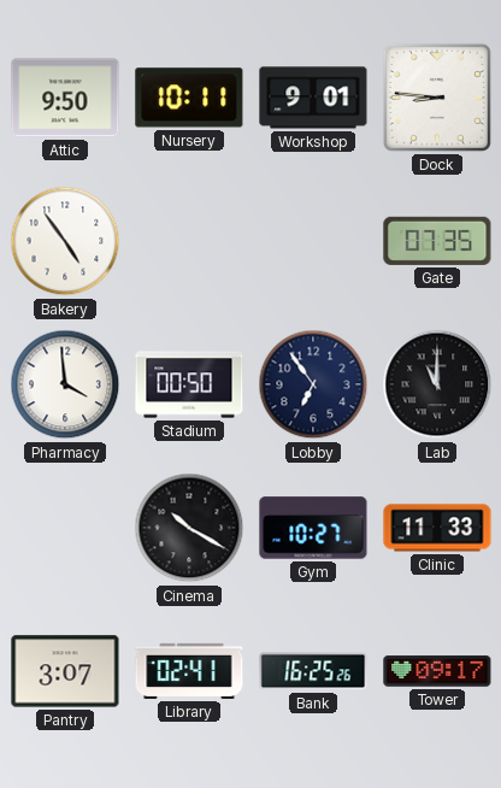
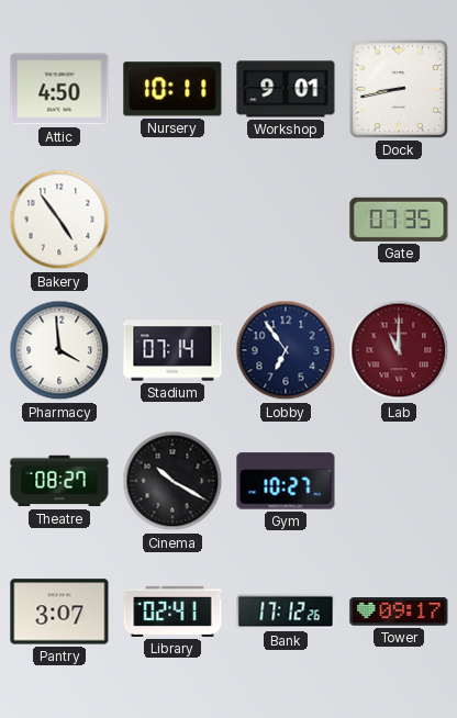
Attic: 9:50 -> 4:50 (59, 89)
Dock: 8:46 -> 8:43 (399, 89)
Stadium: 00:50 -> 07:14 (172, 350)
Lab dial: black -> burgundy (399, 350)
Theatre: none -> 08:27 (59, 481)
Clinic: 11:33 -> none (437, 528)
Bank: 16:25 -> 17:12 (286, 612)
